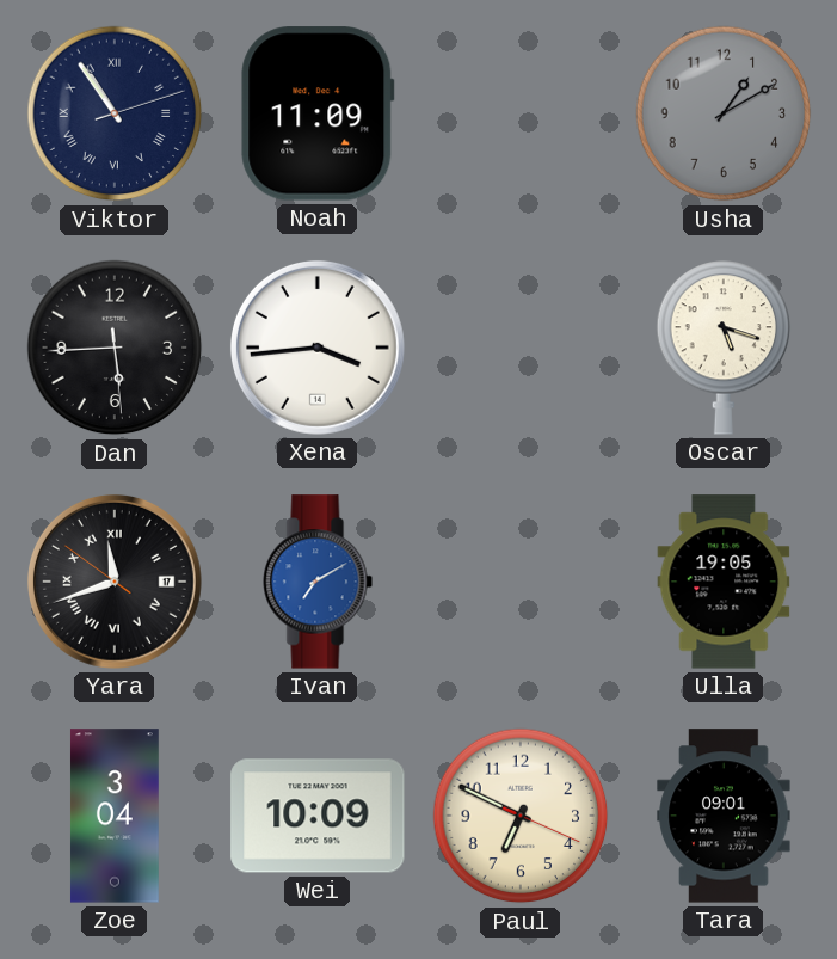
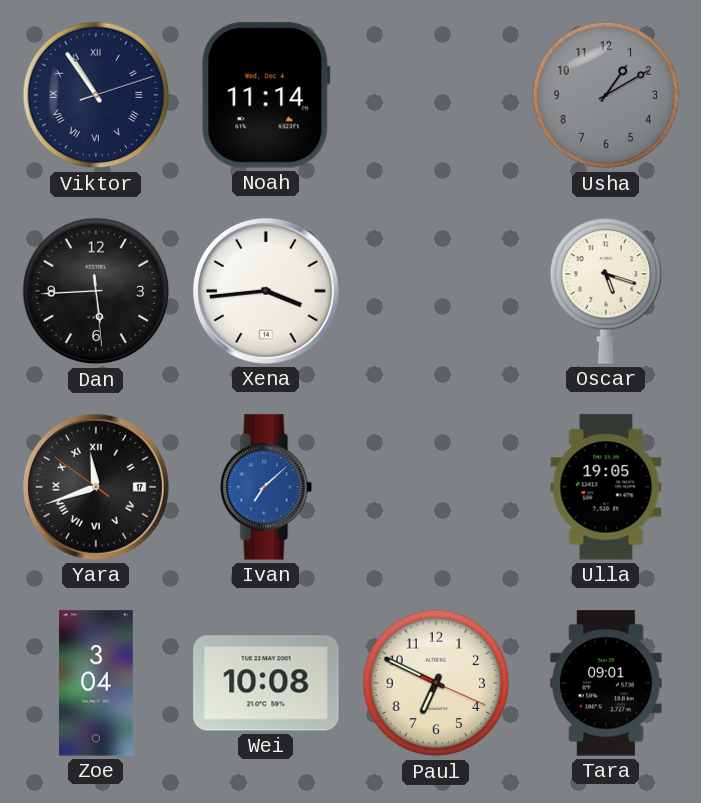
Noah: 11:09 -> 11:14 (266, 95)
Ivan: 7:10 -> 7:08 (266, 487)
Wei: 10:09 -> 10:08 (266, 683)
